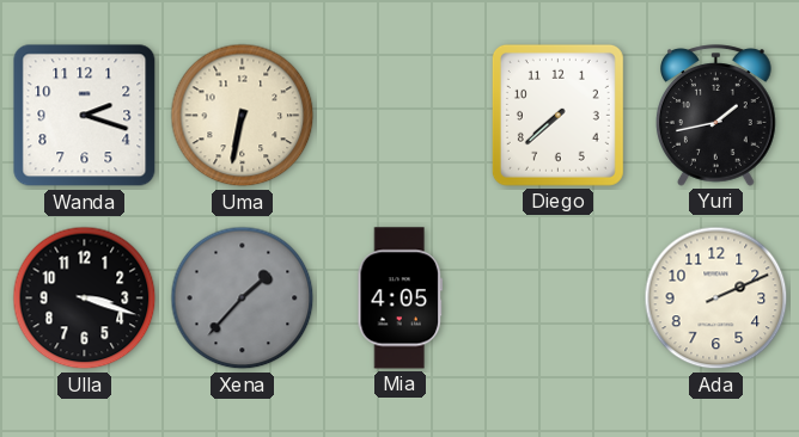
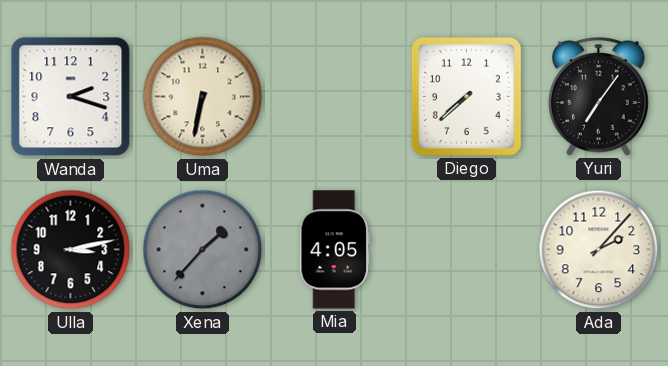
Yuri: 1:43 -> 7:06 (599, 97)
Ulla: 3:18 -> 3:13 (71, 250)
Ada: 2:11 -> 2:07 (599, 250)
